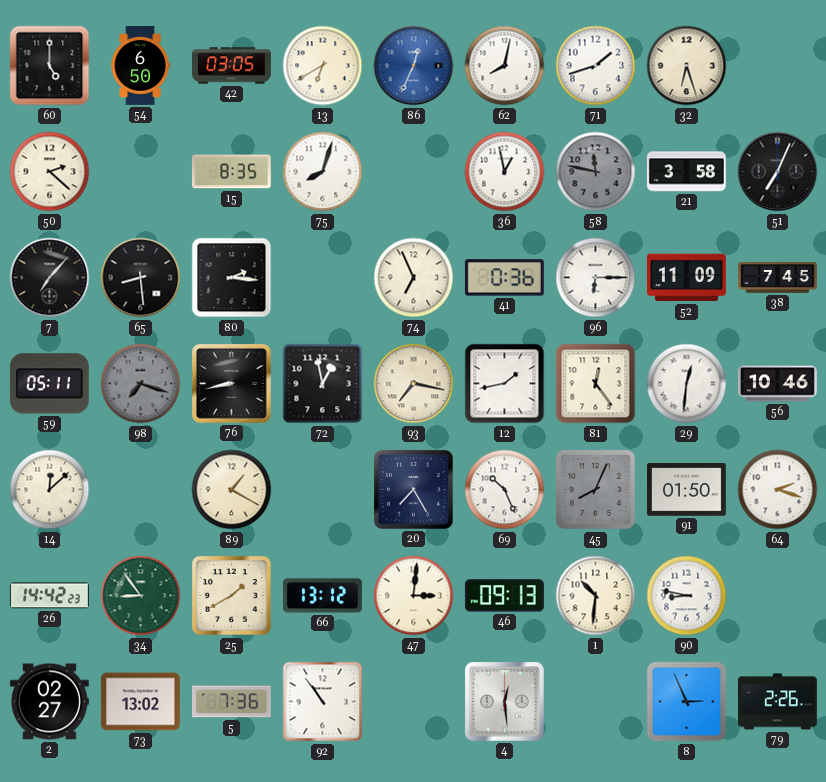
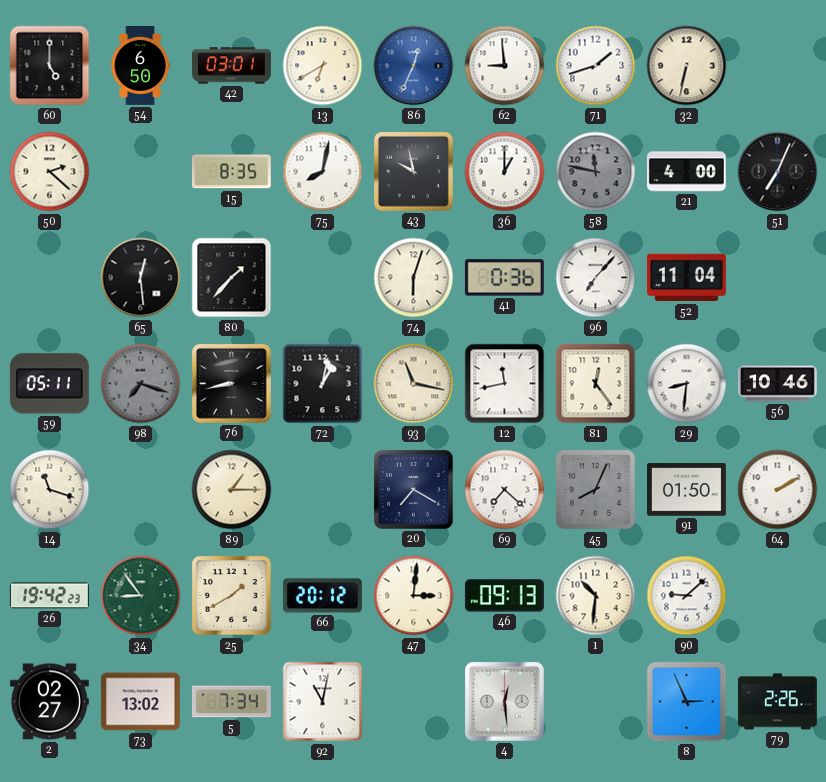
42: 03:05 -> 03:01 (232, 66)
62: 8:02 -> 8:59 (505, 66)
32: 6:27 -> 6:32 (687, 66)
75: 8:03 -> 8:02 (323, 172)
43: none -> 9:58 (413, 171)
36: 12:58 -> 1:00 (505, 172)
21: 3:58 -> 4:00 (686, 172)
7: 7:07 -> none (50, 278)
65: 8:29 -> 12:29 (141, 278)
80: 2:16 -> 1:37 (232, 278)
74: 6:56 -> 6:03 (414, 278)
96: 6:15 -> 7:07 (596, 278)
52: 11:09 -> 11:04 (686, 278)
38: 7:45 -> none (778, 278)
72: 12:58 -> 1:02 (323, 384)
93: 7:17 -> 11:17 (414, 384)
12: 1:43 -> 11:43 (505, 384)
29: 12:31 -> 8:31 (687, 384)
14: 12:08 -> 11:18 (50, 490)
89: 1:20 -> 1:15 (232, 490)
20: 7:25 -> 7:20 (413, 489)
69: 10:26 -> 7:22 (505, 490)
64: 2:18 -> 2:10 (778, 490)
26: 14:42 -> 19:42 (49, 596)
66: 13:12 -> 20:12 (322, 596)
90: 8:47 -> 9:08 (687, 596)
5: 7:36 -> 7:34 (231, 702)
92: 10:54 -> 11:02 (323, 702)
